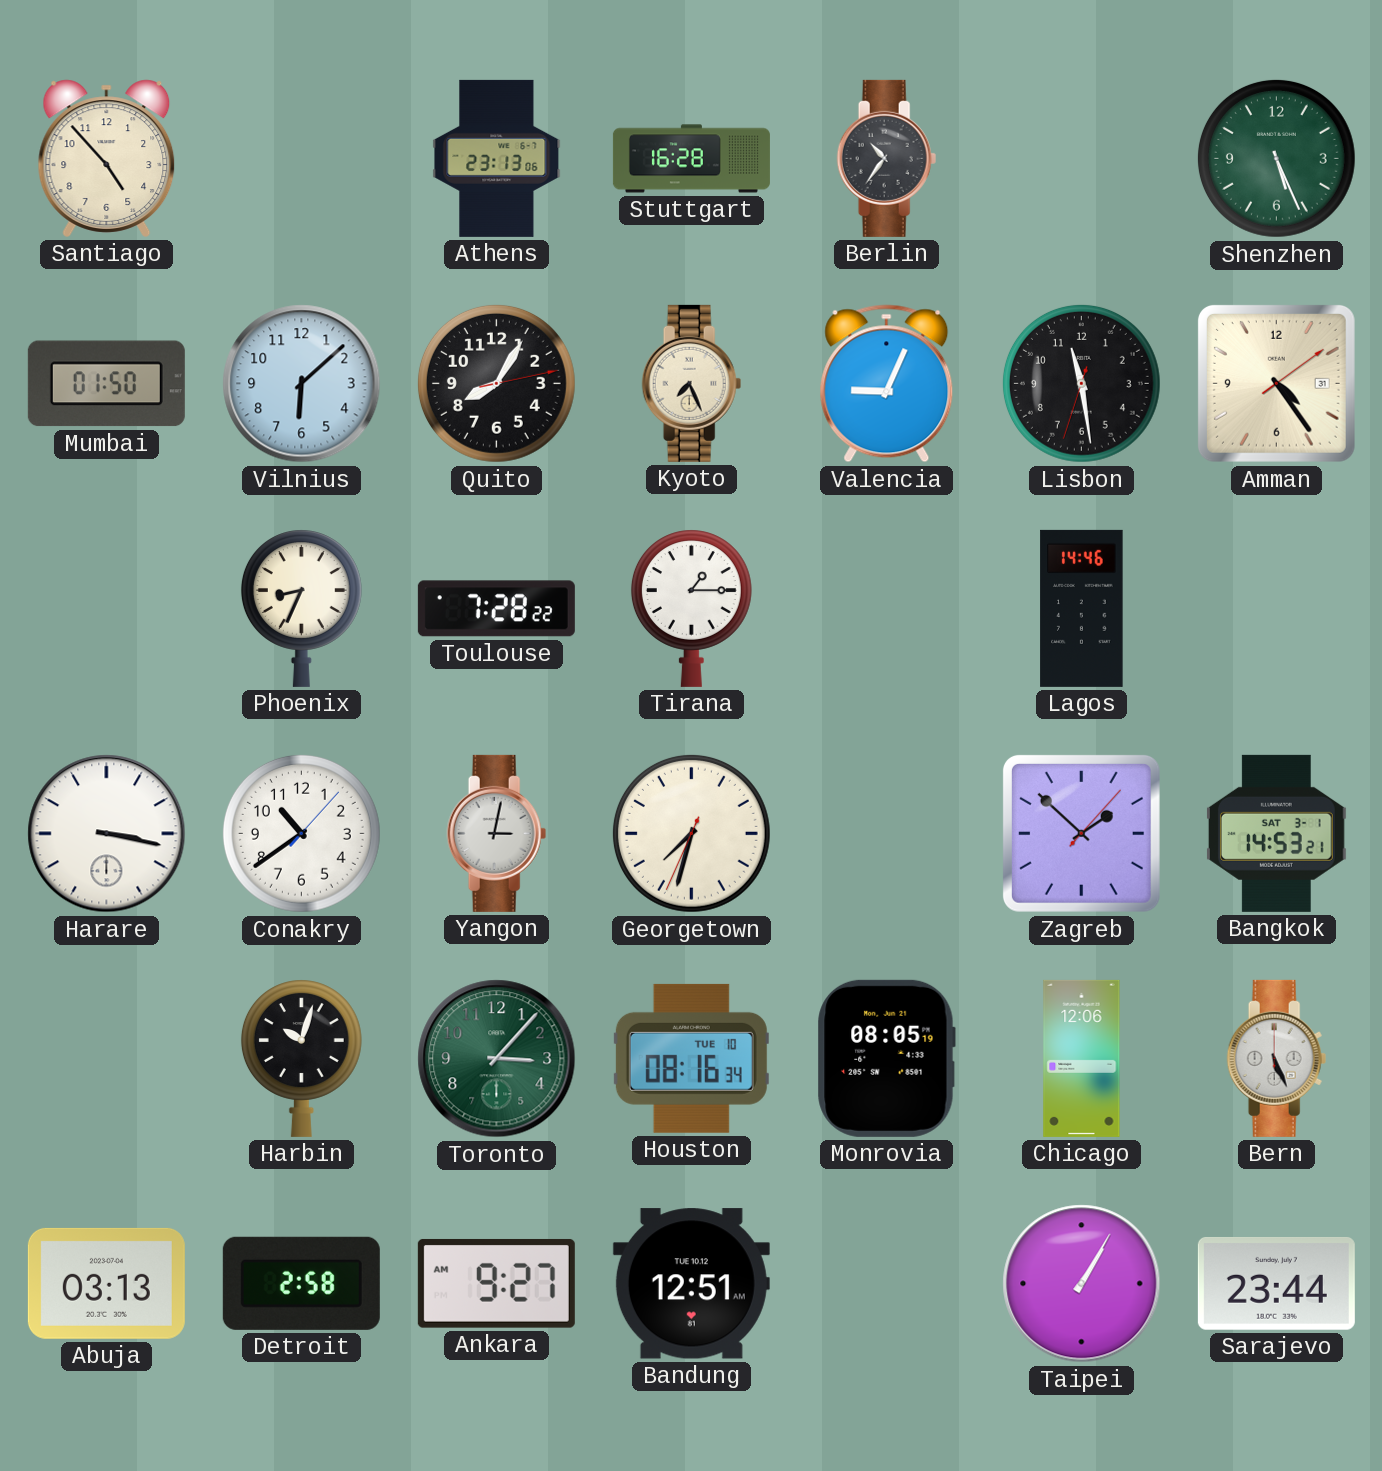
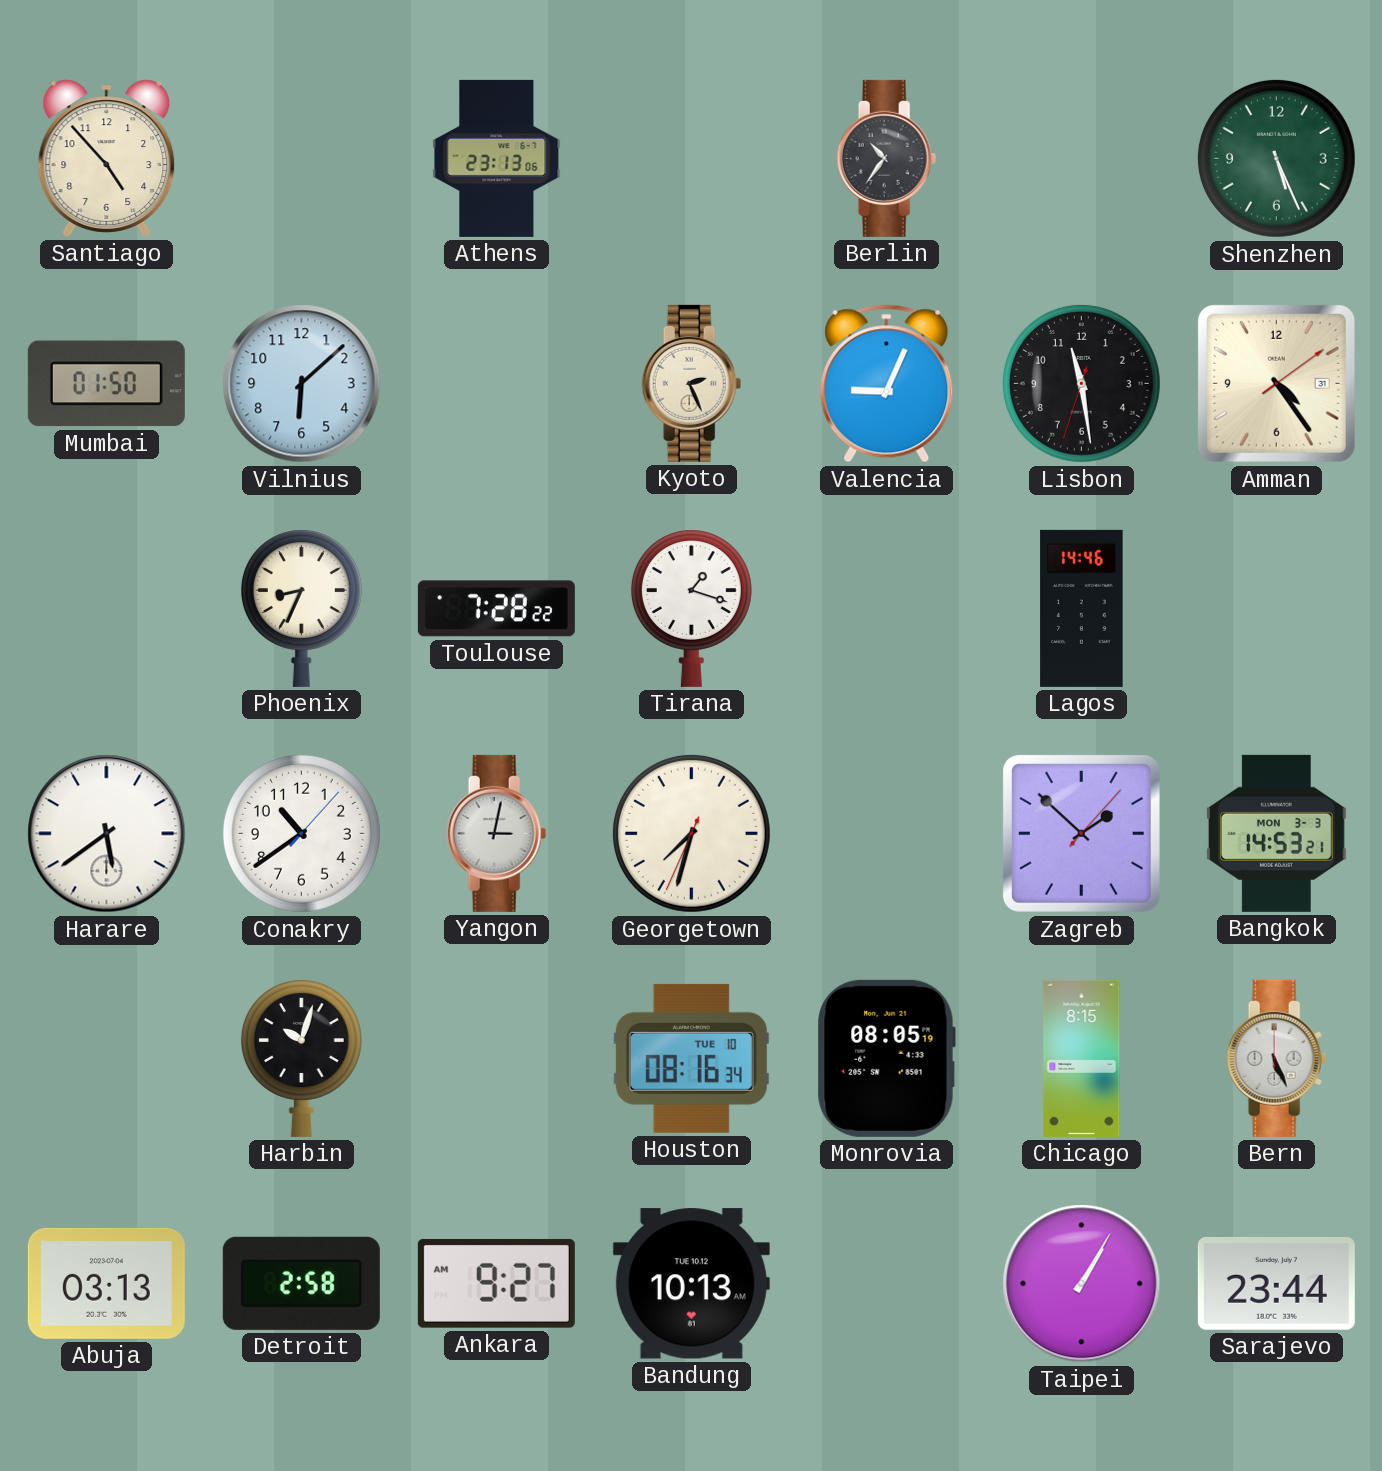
Stuttgart: 16:28 -> none (691, 159)
Quito: 8:05 -> none (496, 383)
Kyoto: 7:26 -> 2:26 (692, 383)
Tirana: 1:15 -> 1:18 (691, 608)
Harare: 3:17 -> 5:39 (107, 834)
Bangkok date: SAT 3-1 -> MON 3-3 (1276, 833)
Toronto: 3:07 -> none (497, 1059)
Chicago: 12:06 -> 8:15 (1082, 1058)
Bandung: 12:51 -> 10:13 (691, 1284)
